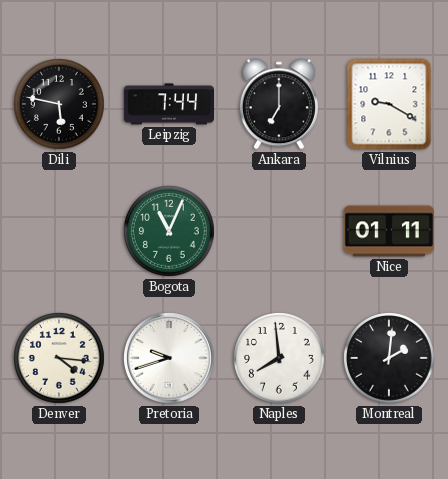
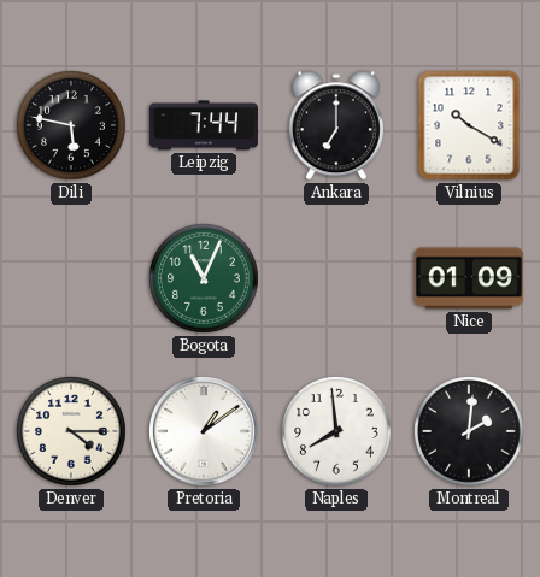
Vilnius: 9:20 -> 10:20 (469, 125)
Nice: 01:11 -> 01:09 (468, 278)
Denver: 4:16 -> 4:15 (72, 432)
Pretoria: 9:42 -> 1:09 (205, 432)
